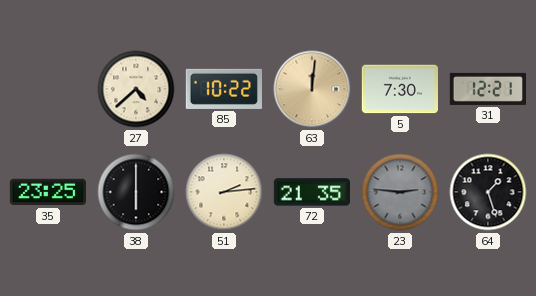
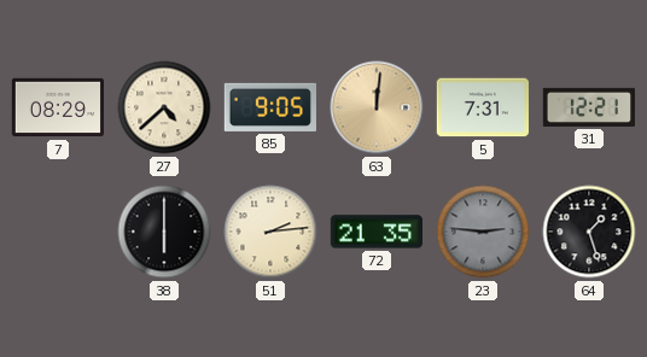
7: none -> 08:29 (57, 107)
85: 10:22 -> 9:05 (269, 107)
5: 7:30 -> 7:31 (482, 107)
35: 23:25 -> none (47, 192)
